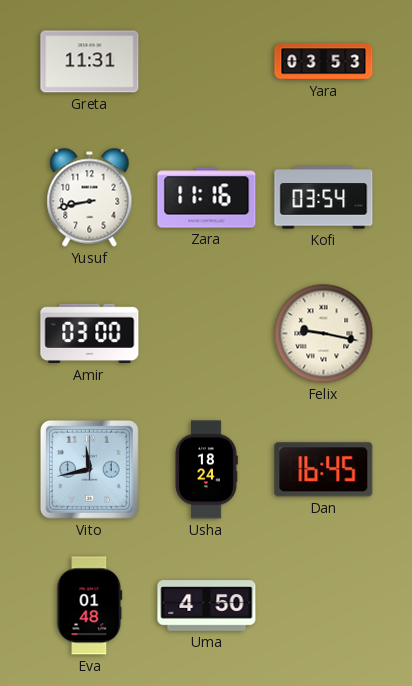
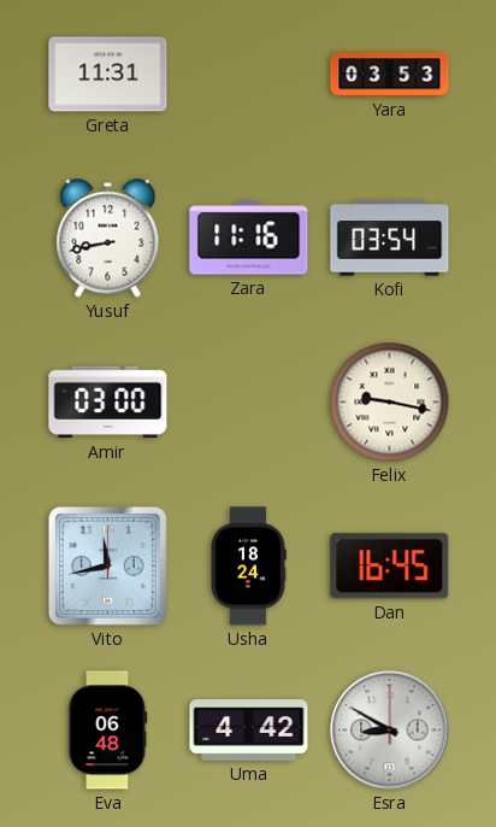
Eva: 01:48 -> 06:48 (108, 731)
Uma: 4:50 -> 4:42 (249, 731)
Esra: none -> 8:50 (390, 731)
